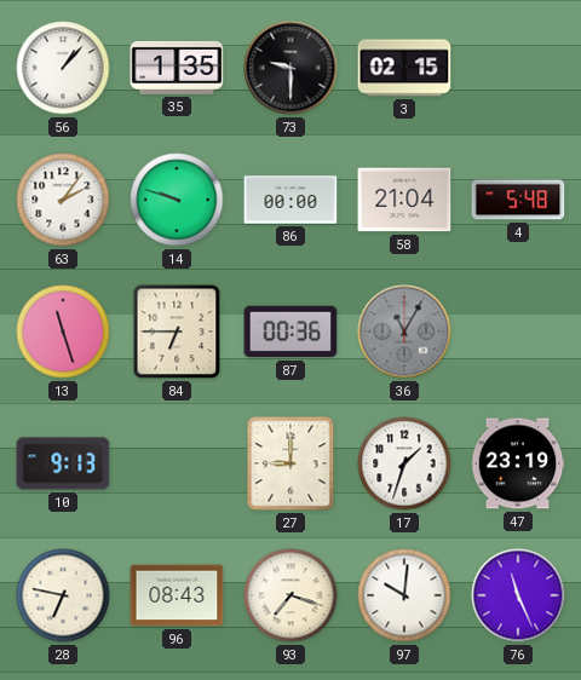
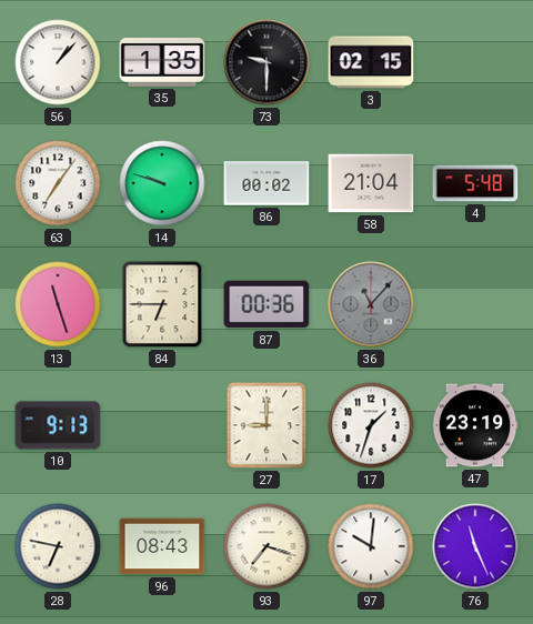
63: 2:06 -> 7:06 (58, 183)
86: 00:00 -> 00:02 (266, 183)
36: 11:05 -> 11:07 (371, 304)
